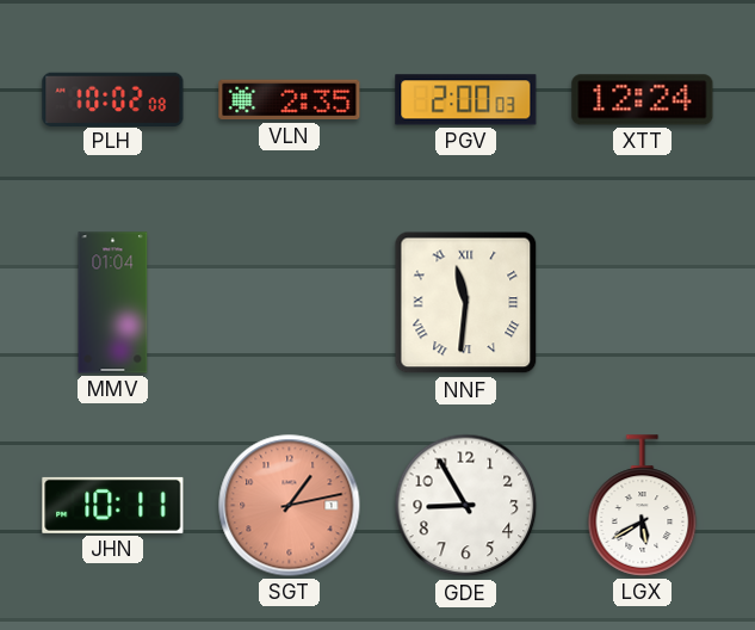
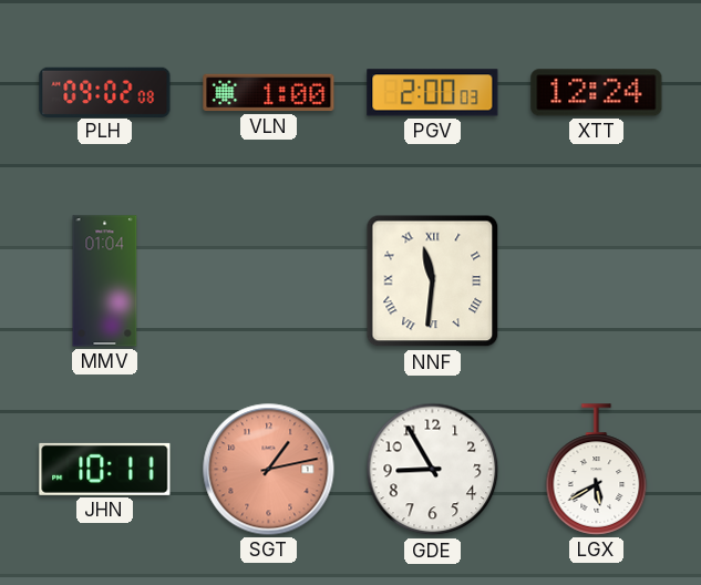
PLH: 10:02 -> 09:02 (105, 92)
VLN: 2:35 -> 1:00 (269, 93)
